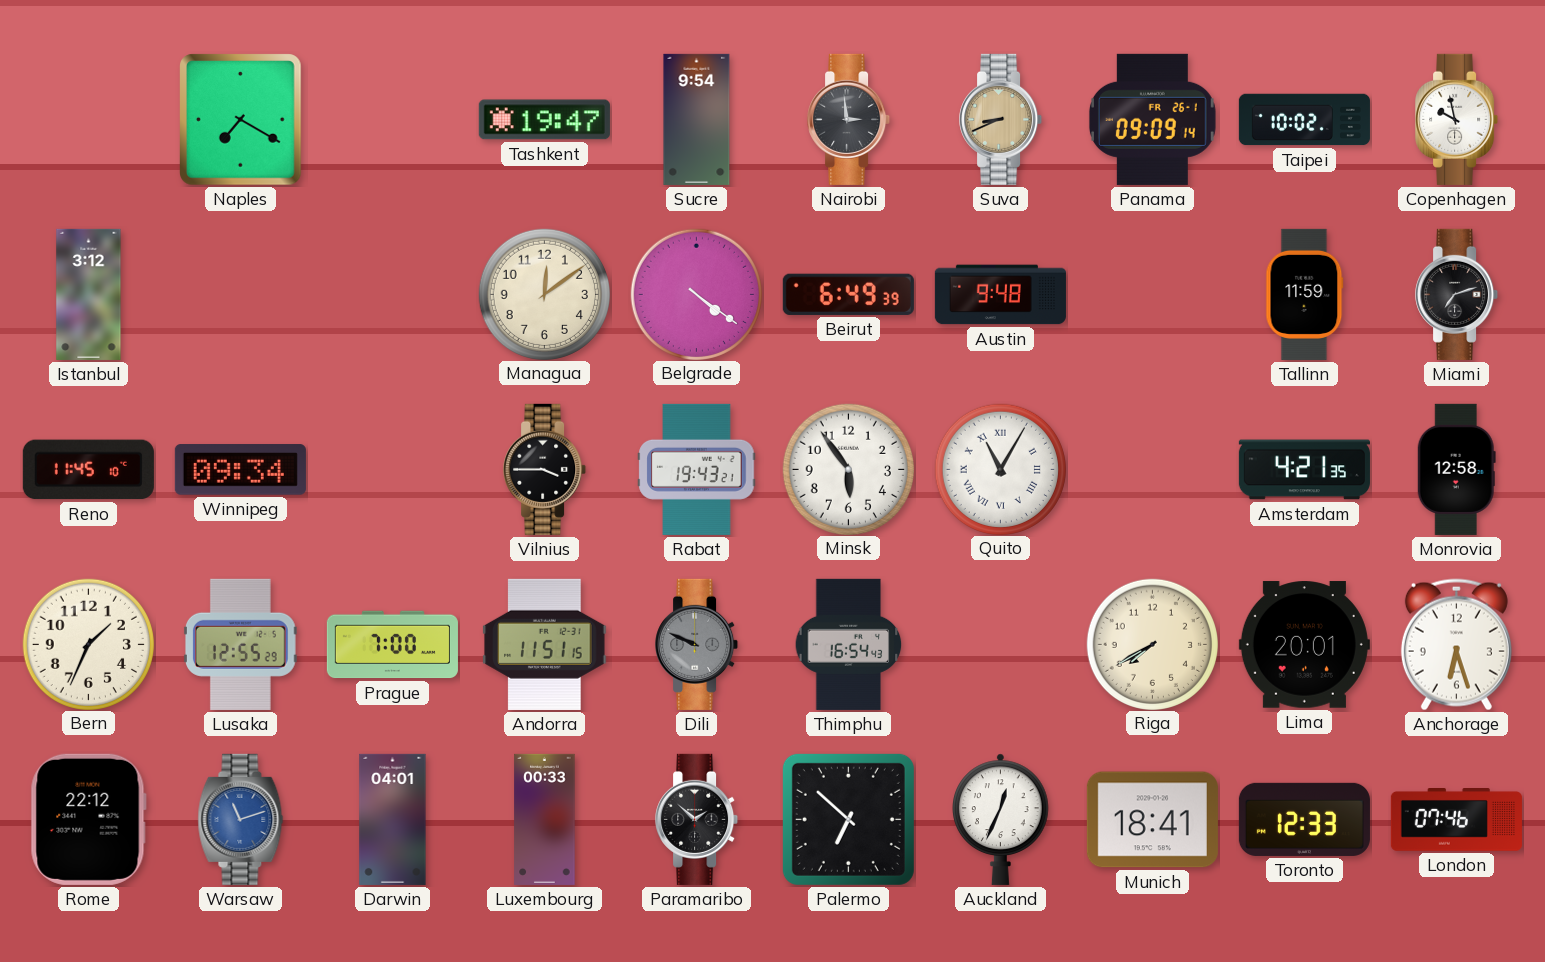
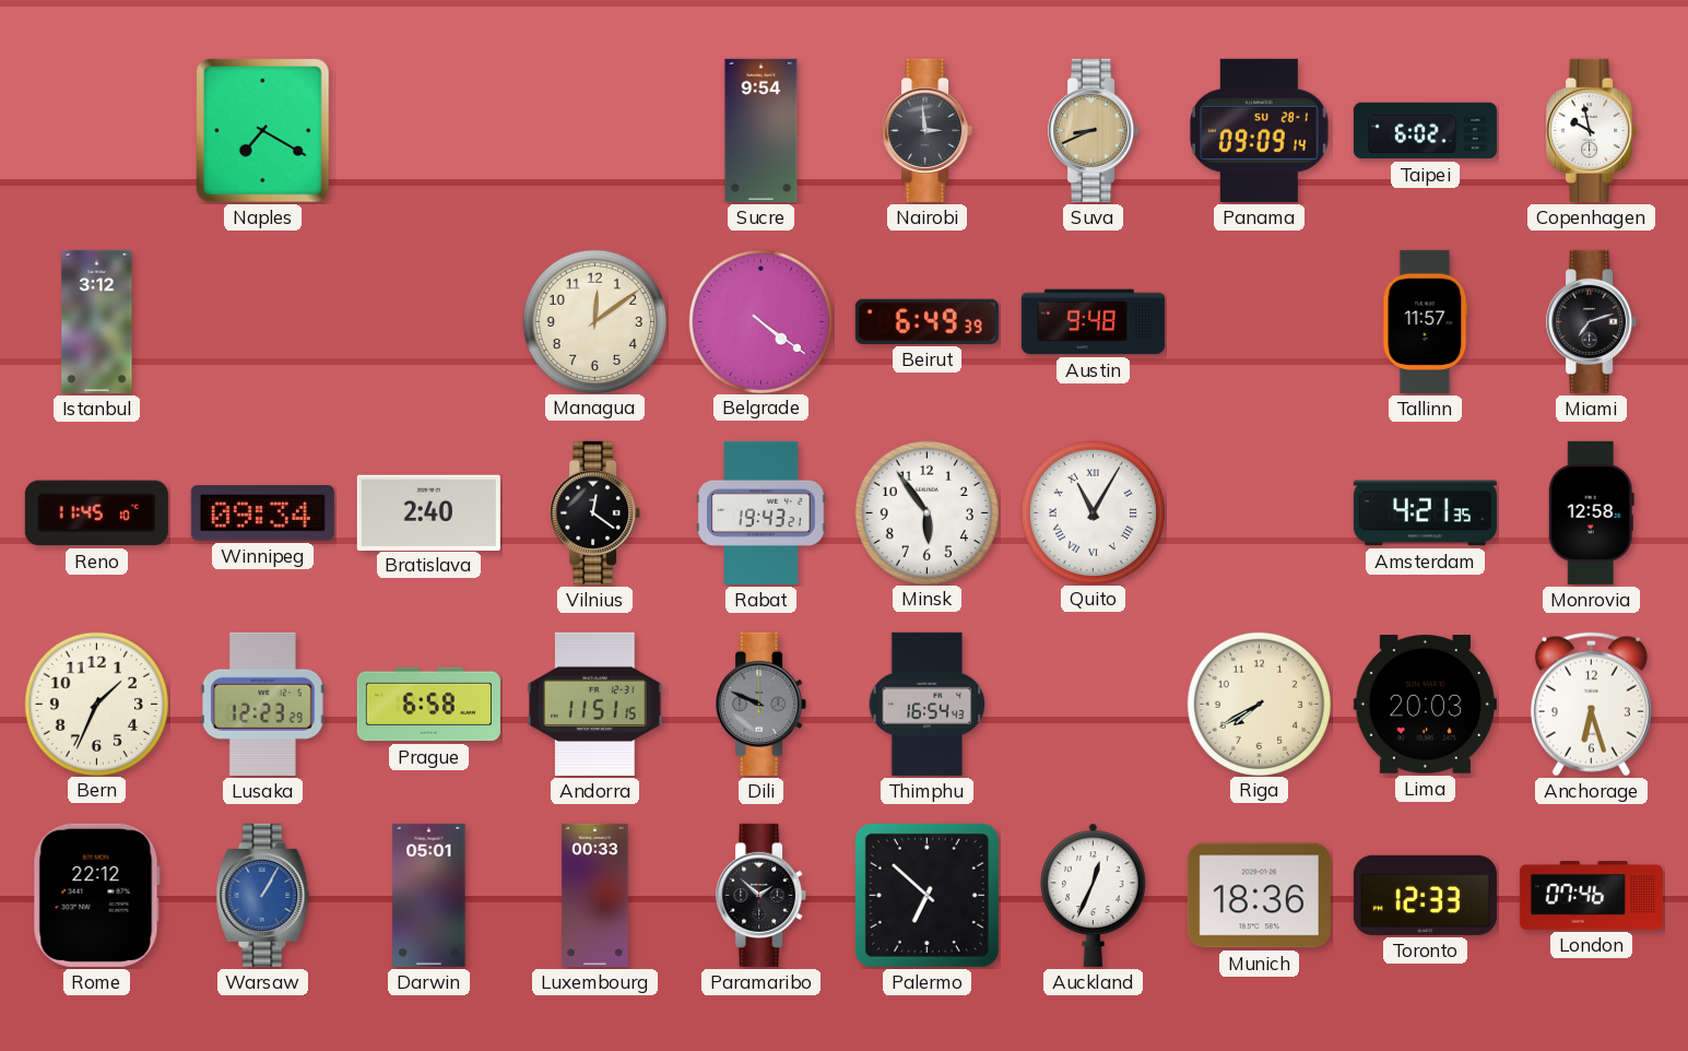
Tashkent: 19:47 -> none (544, 120)
Panama date: FR 26-1 -> SU 28-1 (1259, 130)
Taipei: 10:02 -> 6:02 (1425, 131)
Tallinn: 11:59 -> 11:57 (1426, 321)
Bratislava: none -> 2:40 (428, 512)
Vilnius: 3:45 -> 12:21 (595, 512)
Lusaka: 12:55 -> 12:23 (262, 704)
Prague: 7:00 -> 6:58 (428, 705)
Lima: 20:01 -> 20:03 (1425, 705)
Warsaw: 11:12 -> 1:05 (263, 895)
Darwin: 04:01 -> 05:01 (429, 895)
Munich: 18:41 -> 18:36 (1259, 896)
